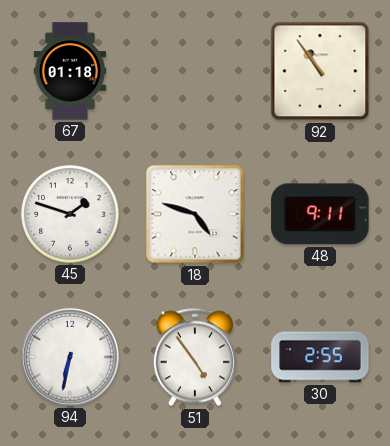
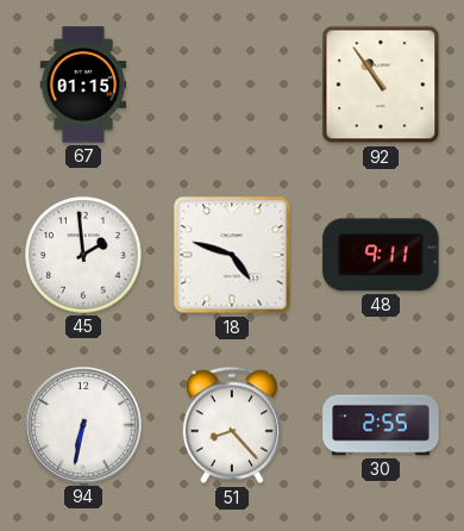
67: 01:18 -> 01:15 (83, 85)
45: 1:48 -> 1:59 (83, 255)
51: 4:54 -> 8:23 (232, 425)
